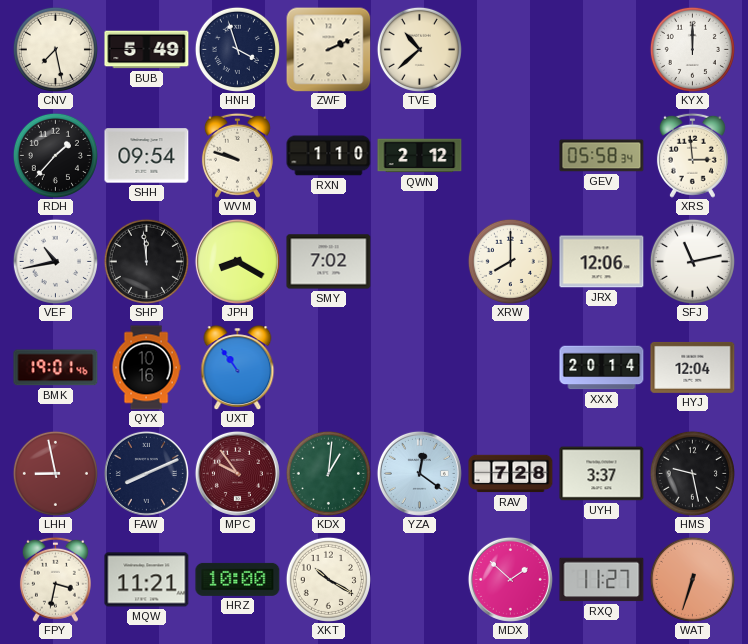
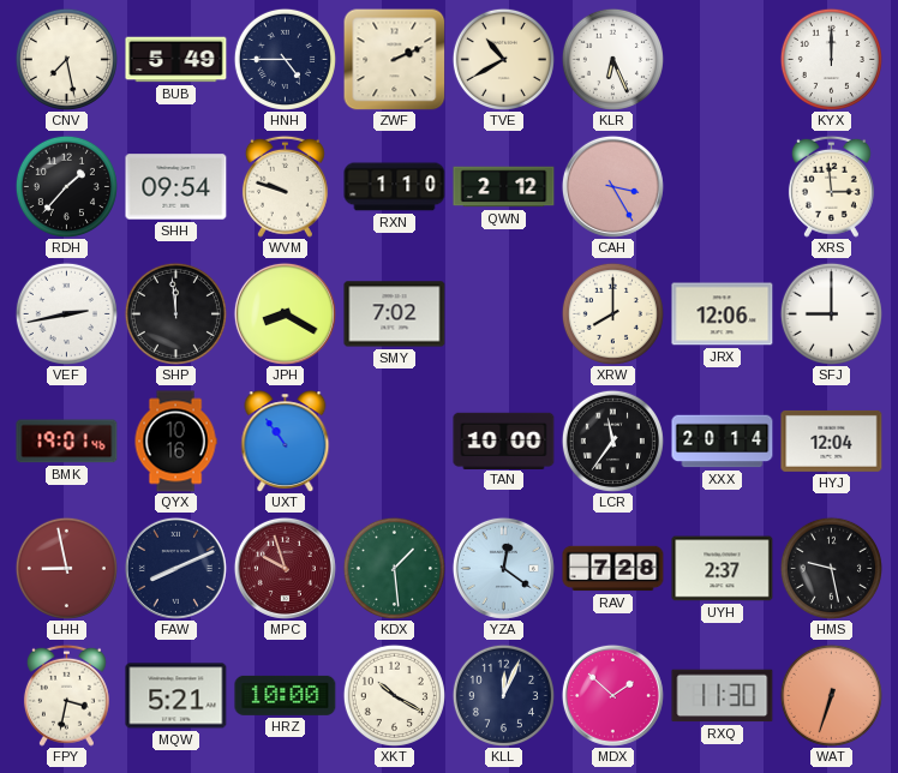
HNH: 3:57 -> 4:45 (285, 59)
TVE: 10:38 -> 10:40 (503, 59)
KLR: none -> 6:26 (612, 59)
CAH: none -> 3:25 (612, 186)
GEV: 05:58 -> none (602, 156)
VEF: 10:43 -> 2:43 (66, 313)
SFJ: 11:13 -> 9:00 (831, 313)
TAN: none -> 10:00 (504, 441)
LCR: none -> 11:36 (612, 441)
MPC: 9:54 -> 9:57 (285, 568)
KDX: 1:01 -> 1:29 (394, 568)
UYH: 3:37 -> 2:37 (723, 569)
MQW: 11:21 -> 5:21 (176, 696)
KLL: none -> 12:04 (503, 695)
RXQ: 11:27 -> 11:30 (723, 696)
